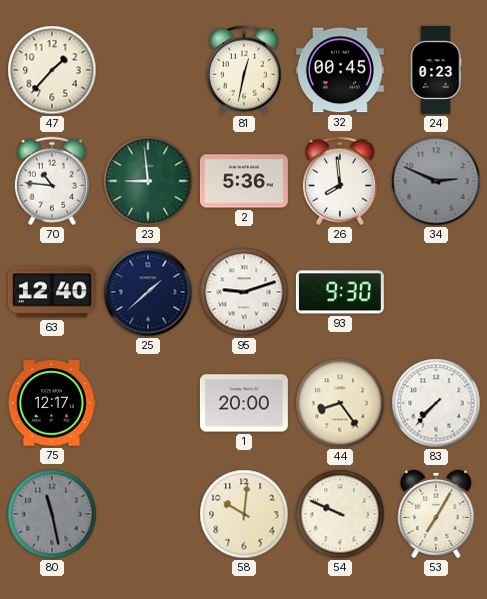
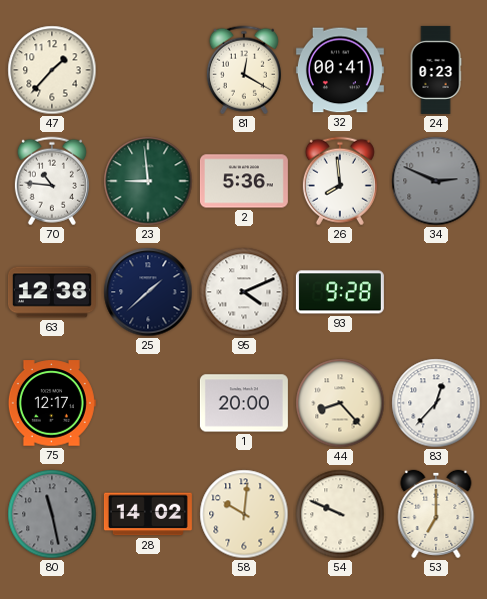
81: 12:32 -> 12:20 (244, 70)
32: 00:45 -> 00:41 (340, 70)
63: 12:40 -> 12:38 (52, 292)
95: 9:12 -> 4:11 (244, 292)
93: 9:30 -> 9:28 (340, 292)
44: 8:24 -> 8:23 (340, 403)
83: 7:37 -> 12:37 (436, 403)
28: none -> 14:02 (148, 514)
53: 7:05 -> 7:00 (436, 514)
